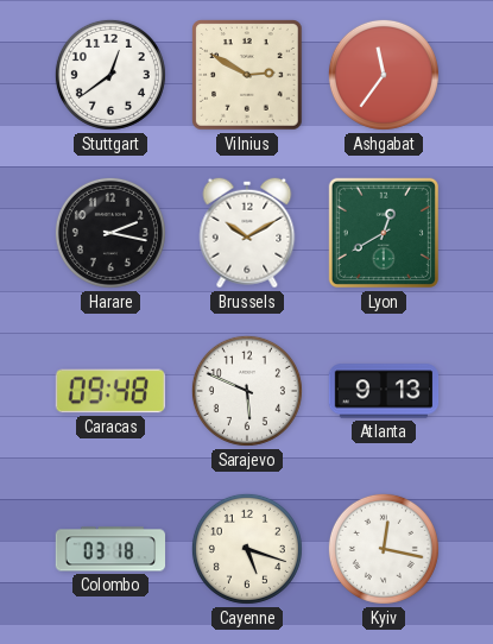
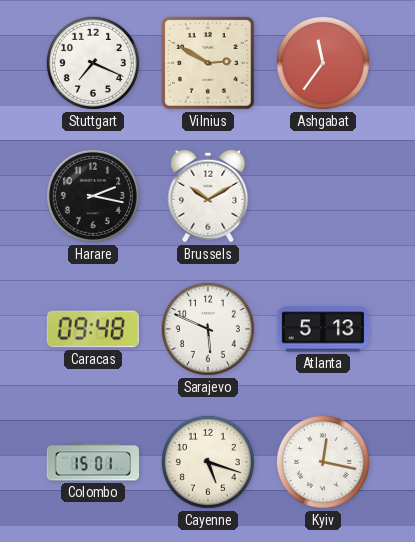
Stuttgart: 12:39 -> 7:19 (93, 63)
Lyon: 12:40 -> none (384, 233)
Atlanta: 9:13 -> 5:13 (323, 329)
Colombo: 03:18 -> 15:01 (93, 462)
